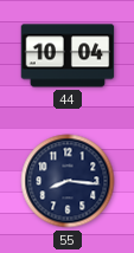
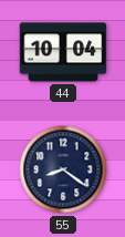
55: 8:16 -> 8:21 (63, 169)
